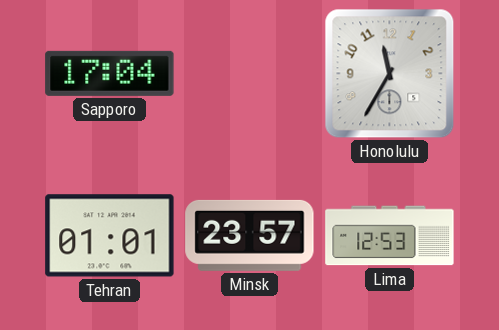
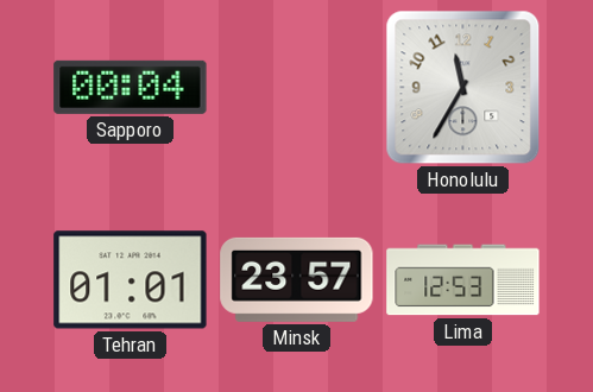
Sapporo: 17:04 -> 00:04 (131, 87)
